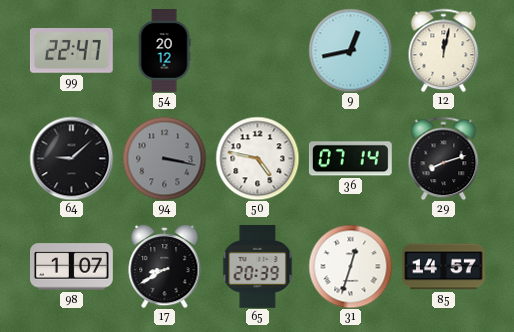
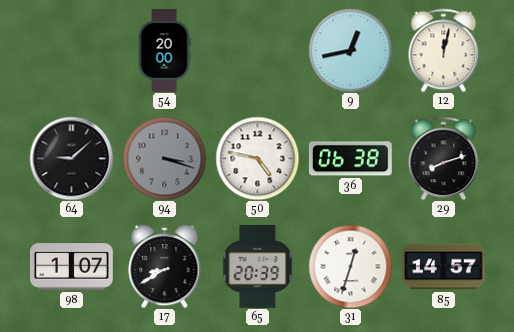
99: 22:47 -> none (71, 51)
54: 20:12 -> 20:00 (164, 51)
94: 3:17 -> 3:18 (164, 158)
36: 07:14 -> 06:38 (350, 159)
